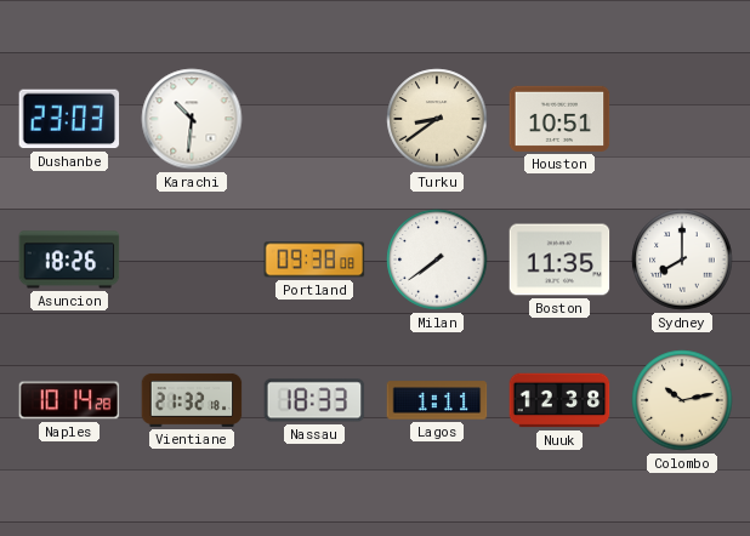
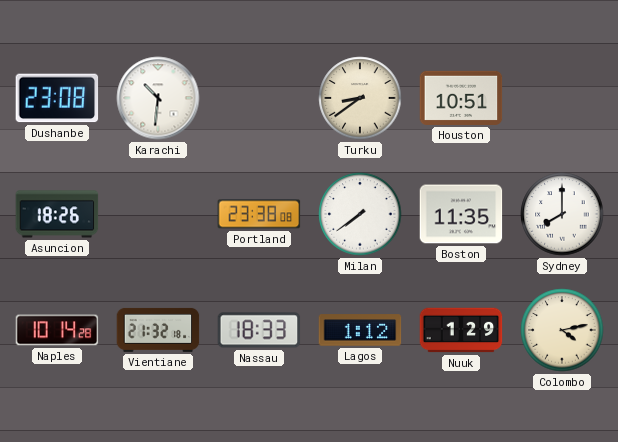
Dushanbe: 23:03 -> 23:08 (57, 98)
Portland: 09:38 -> 23:38 (259, 214)
Lagos: 1:11 -> 1:12 (360, 330)
Nuuk: 12:38 -> 1:29 (461, 330)
Colombo: 10:13 -> 4:13 (562, 330)
